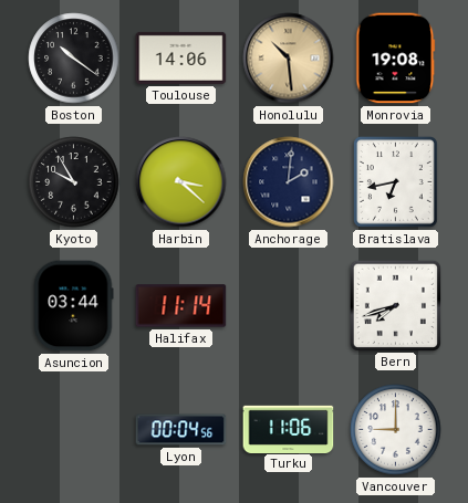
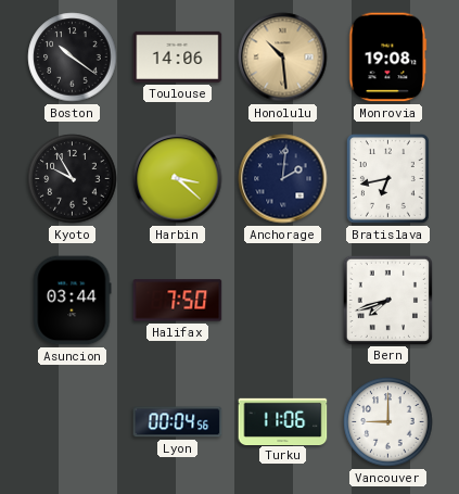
Halifax: 11:14 -> 7:50 (178, 301)
